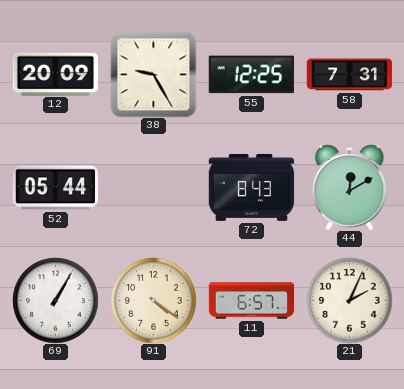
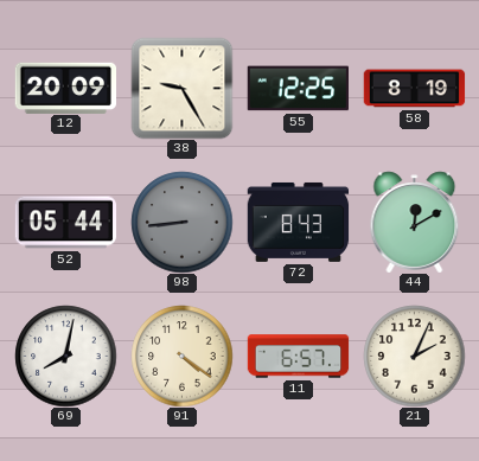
58: 7:31 -> 8:19 (414, 89)
98: none -> 8:44 (181, 222)
69: 1:05 -> 8:02 (65, 356)
